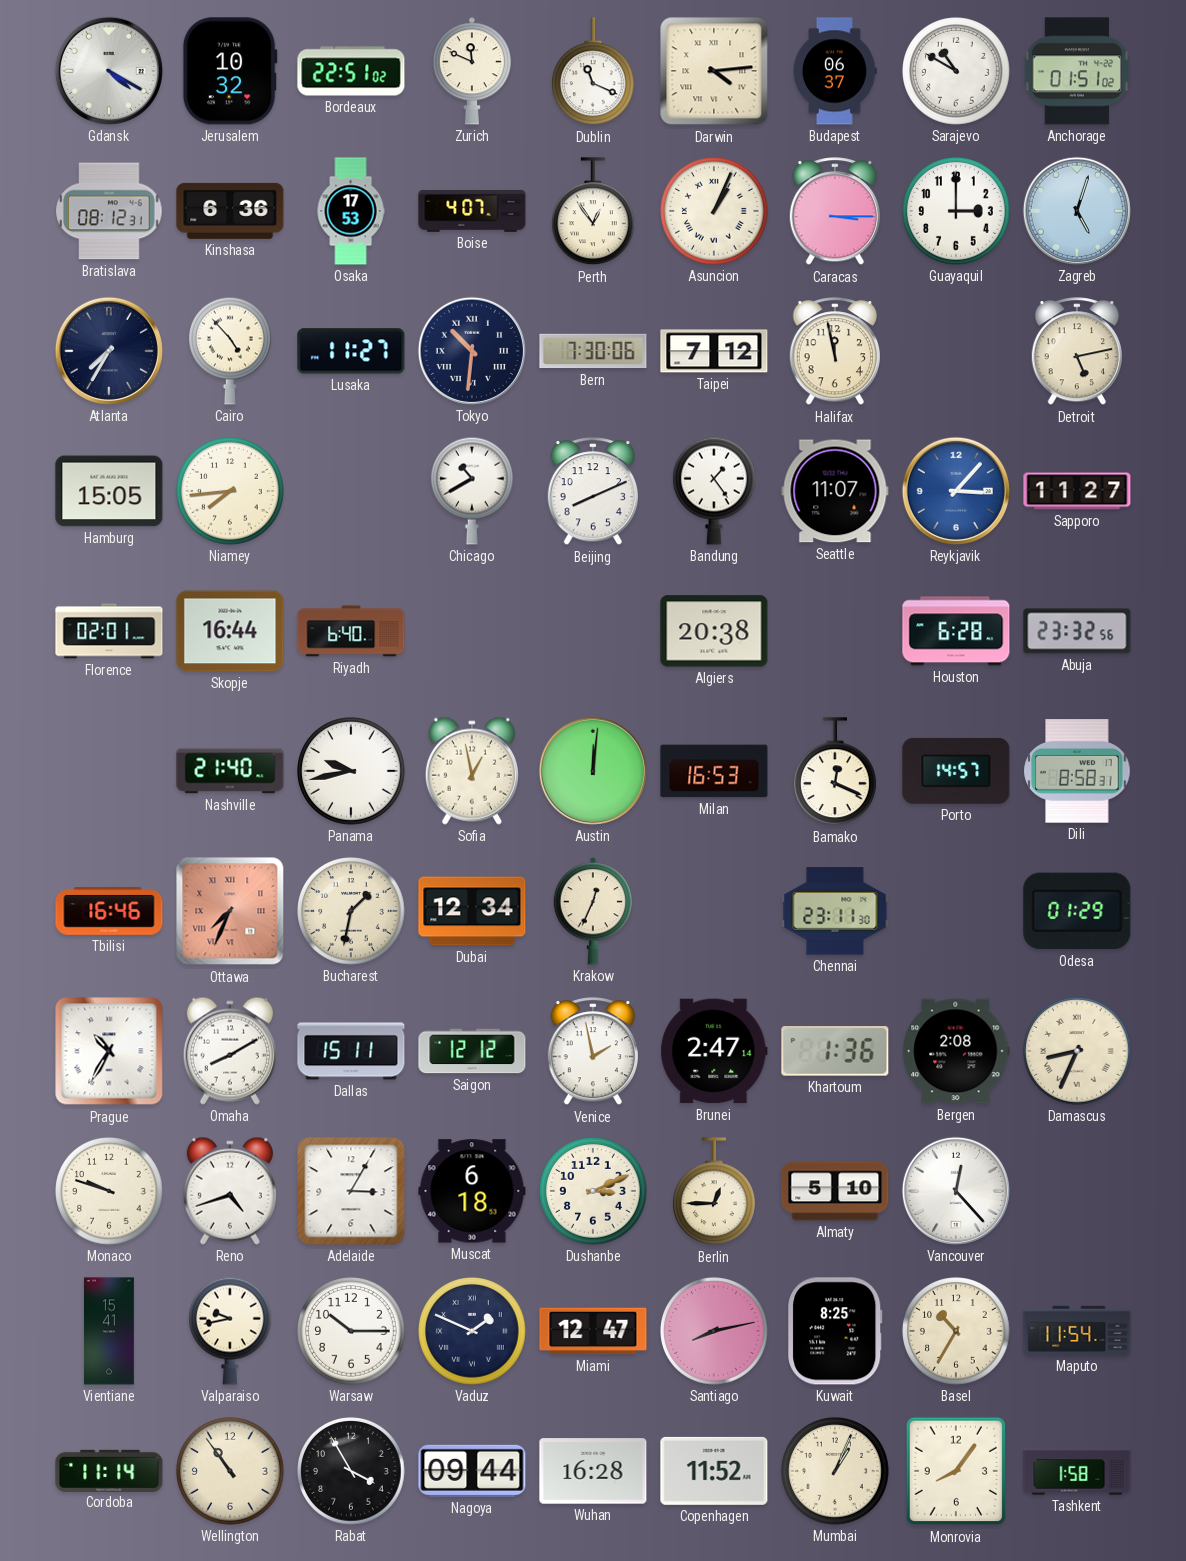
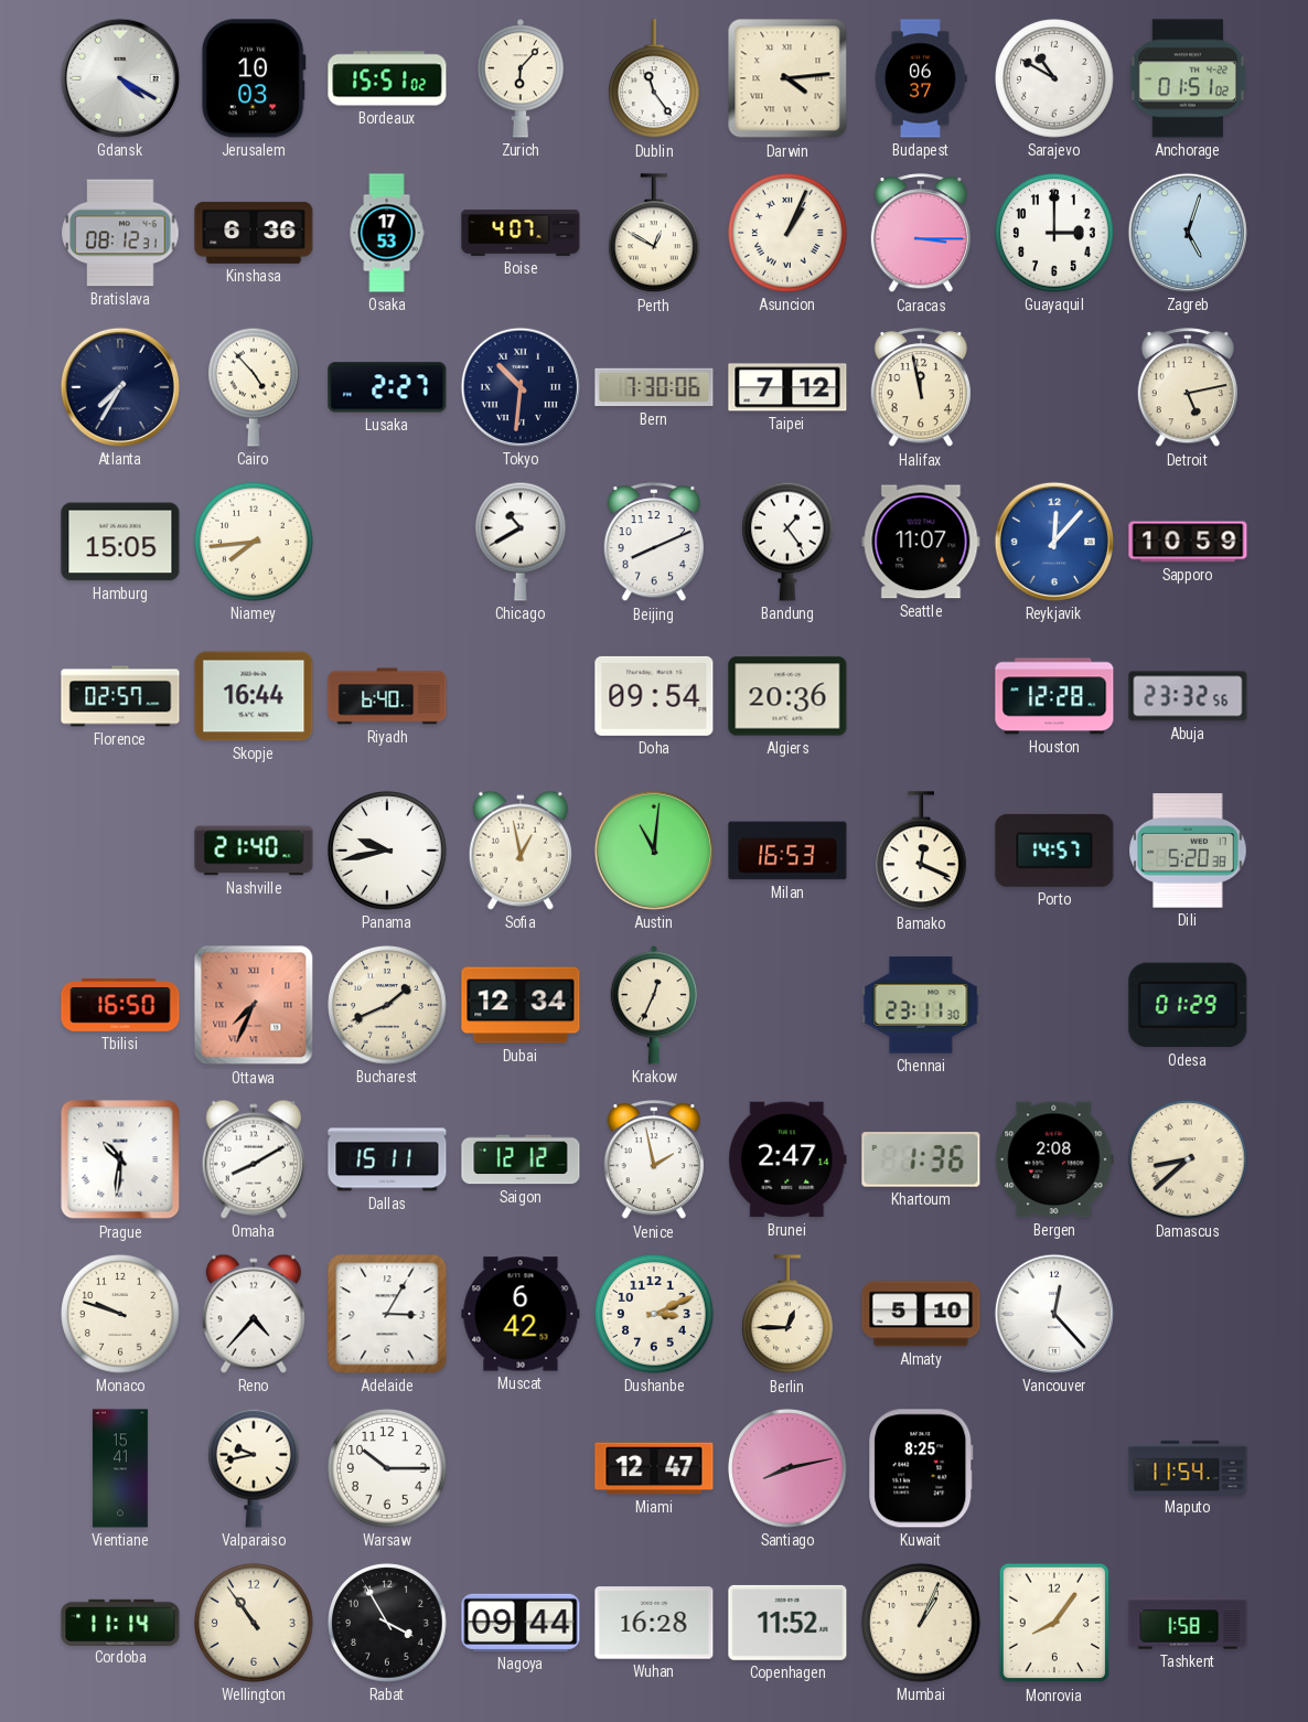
Jerusalem: 10:32 -> 10:03 (254, 78)
Bordeaux: 22:51 -> 15:51 (387, 78)
Zurich: 11:49 -> 6:07 (521, 78)
Dublin: 11:19 -> 11:24 (655, 79)
Perth: 12:54 -> 12:50 (655, 234)
Lusaka: 11:27 -> 2:27 (387, 387)
Reykjavik: 3:07 -> 12:07 (1054, 542)
Sapporo: 11:27 -> 10:59 (1188, 542)
Florence: 02:01 -> 02:57 (120, 696)
Doha: none -> 09:54 (654, 696)
Algiers: 20:38 -> 20:36 (787, 696)
Houston: 6:28 -> 12:28 (1054, 696)
Austin: 12:01 -> 11:01 (654, 851)
Dili: 8:58 -> 5:20 (1188, 851)
Tbilisi: 16:46 -> 16:50 (120, 1005)
Bucharest: 1:32 -> 1:41 (387, 1005)
Prague: 10:35 -> 10:31 (120, 1159)
Damascus: 8:34 -> 8:38 (1188, 1159)
Reno: 4:42 -> 4:37 (254, 1314)
Muscat: 6:18 -> 6:42 (521, 1314)
Vaduz: 1:49 -> none (472, 1331)
Basel: 10:35 -> none (956, 1331)
